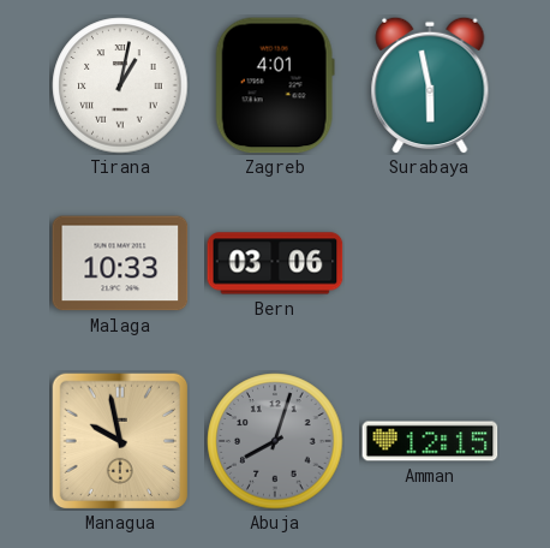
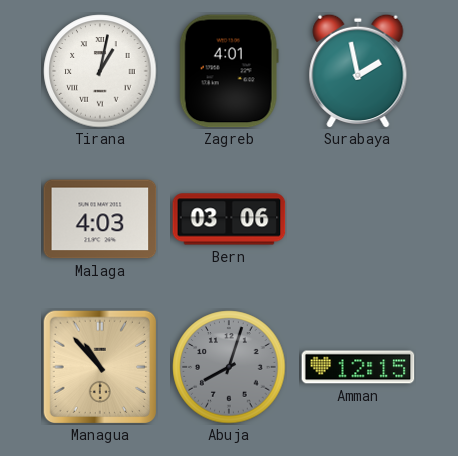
Surabaya: 5:58 -> 1:58 (358, 71)
Malaga: 10:33 -> 4:03 (100, 219)
Managua: 9:58 -> 10:53 (99, 366)
